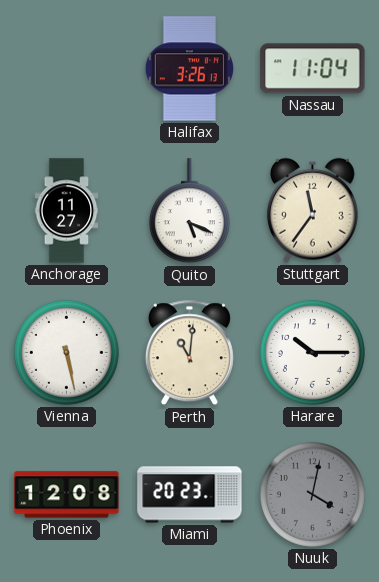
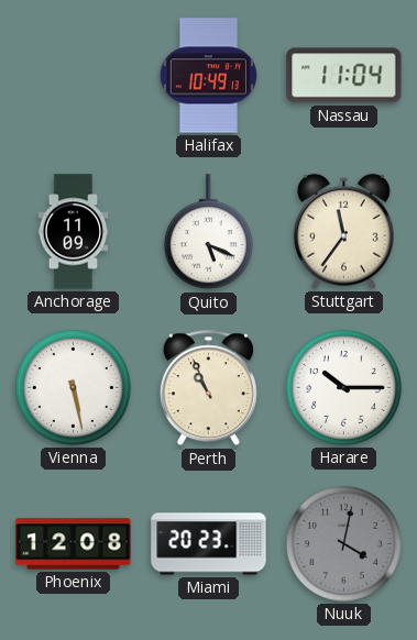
Halifax: 3:26 -> 10:49 (208, 76)
Anchorage: 11:27 -> 11:09 (74, 232)
Perth: 11:01 -> 10:56 (208, 388)
